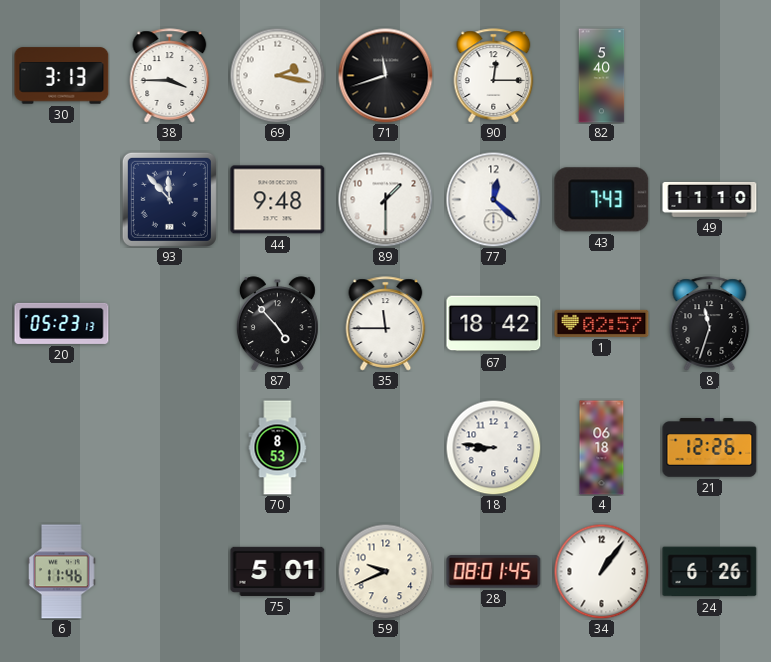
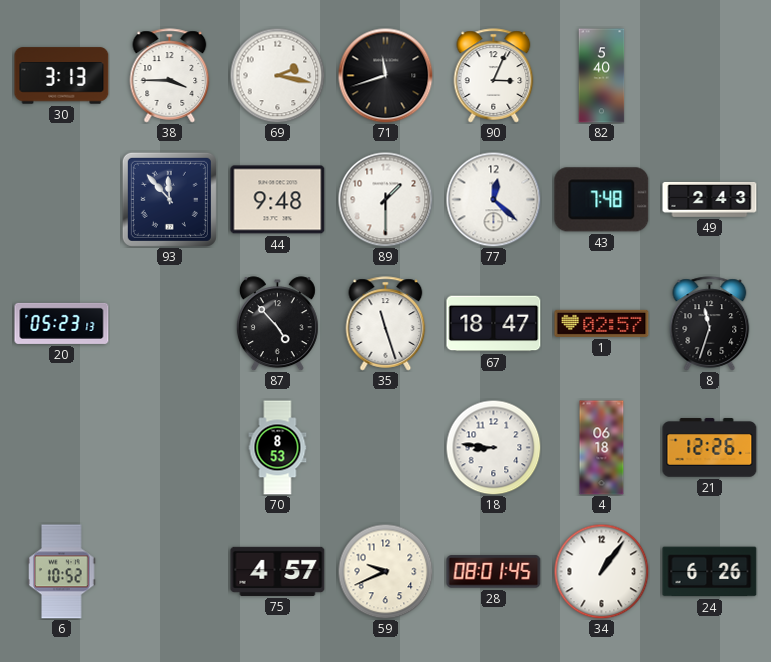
90: 12:15 -> 3:04 (494, 76)
43: 7:43 -> 7:48 (602, 200)
49: 11:10 -> 2:43 (710, 199)
35: 11:45 -> 11:27 (386, 324)
67: 18:42 -> 18:47 (494, 324)
6: 11:46 -> 10:52 (62, 572)
75: 5:01 -> 4:57 (278, 571)
